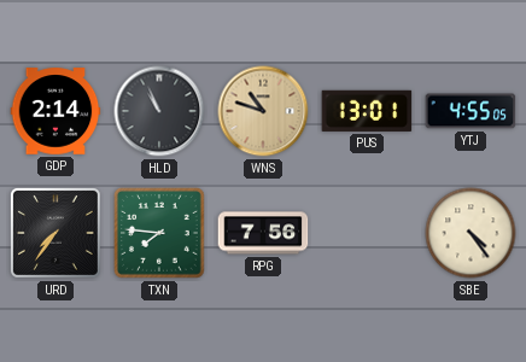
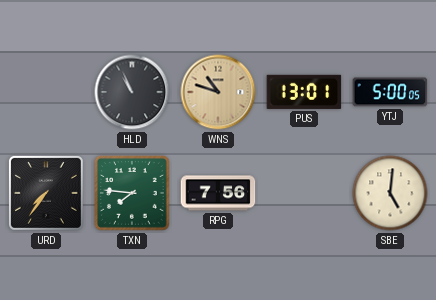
GDP: 2:14 -> none (55, 111)
YTJ: 4:55 -> 5:00 (390, 92)
SBE: 4:24 -> 5:01 (390, 193)
